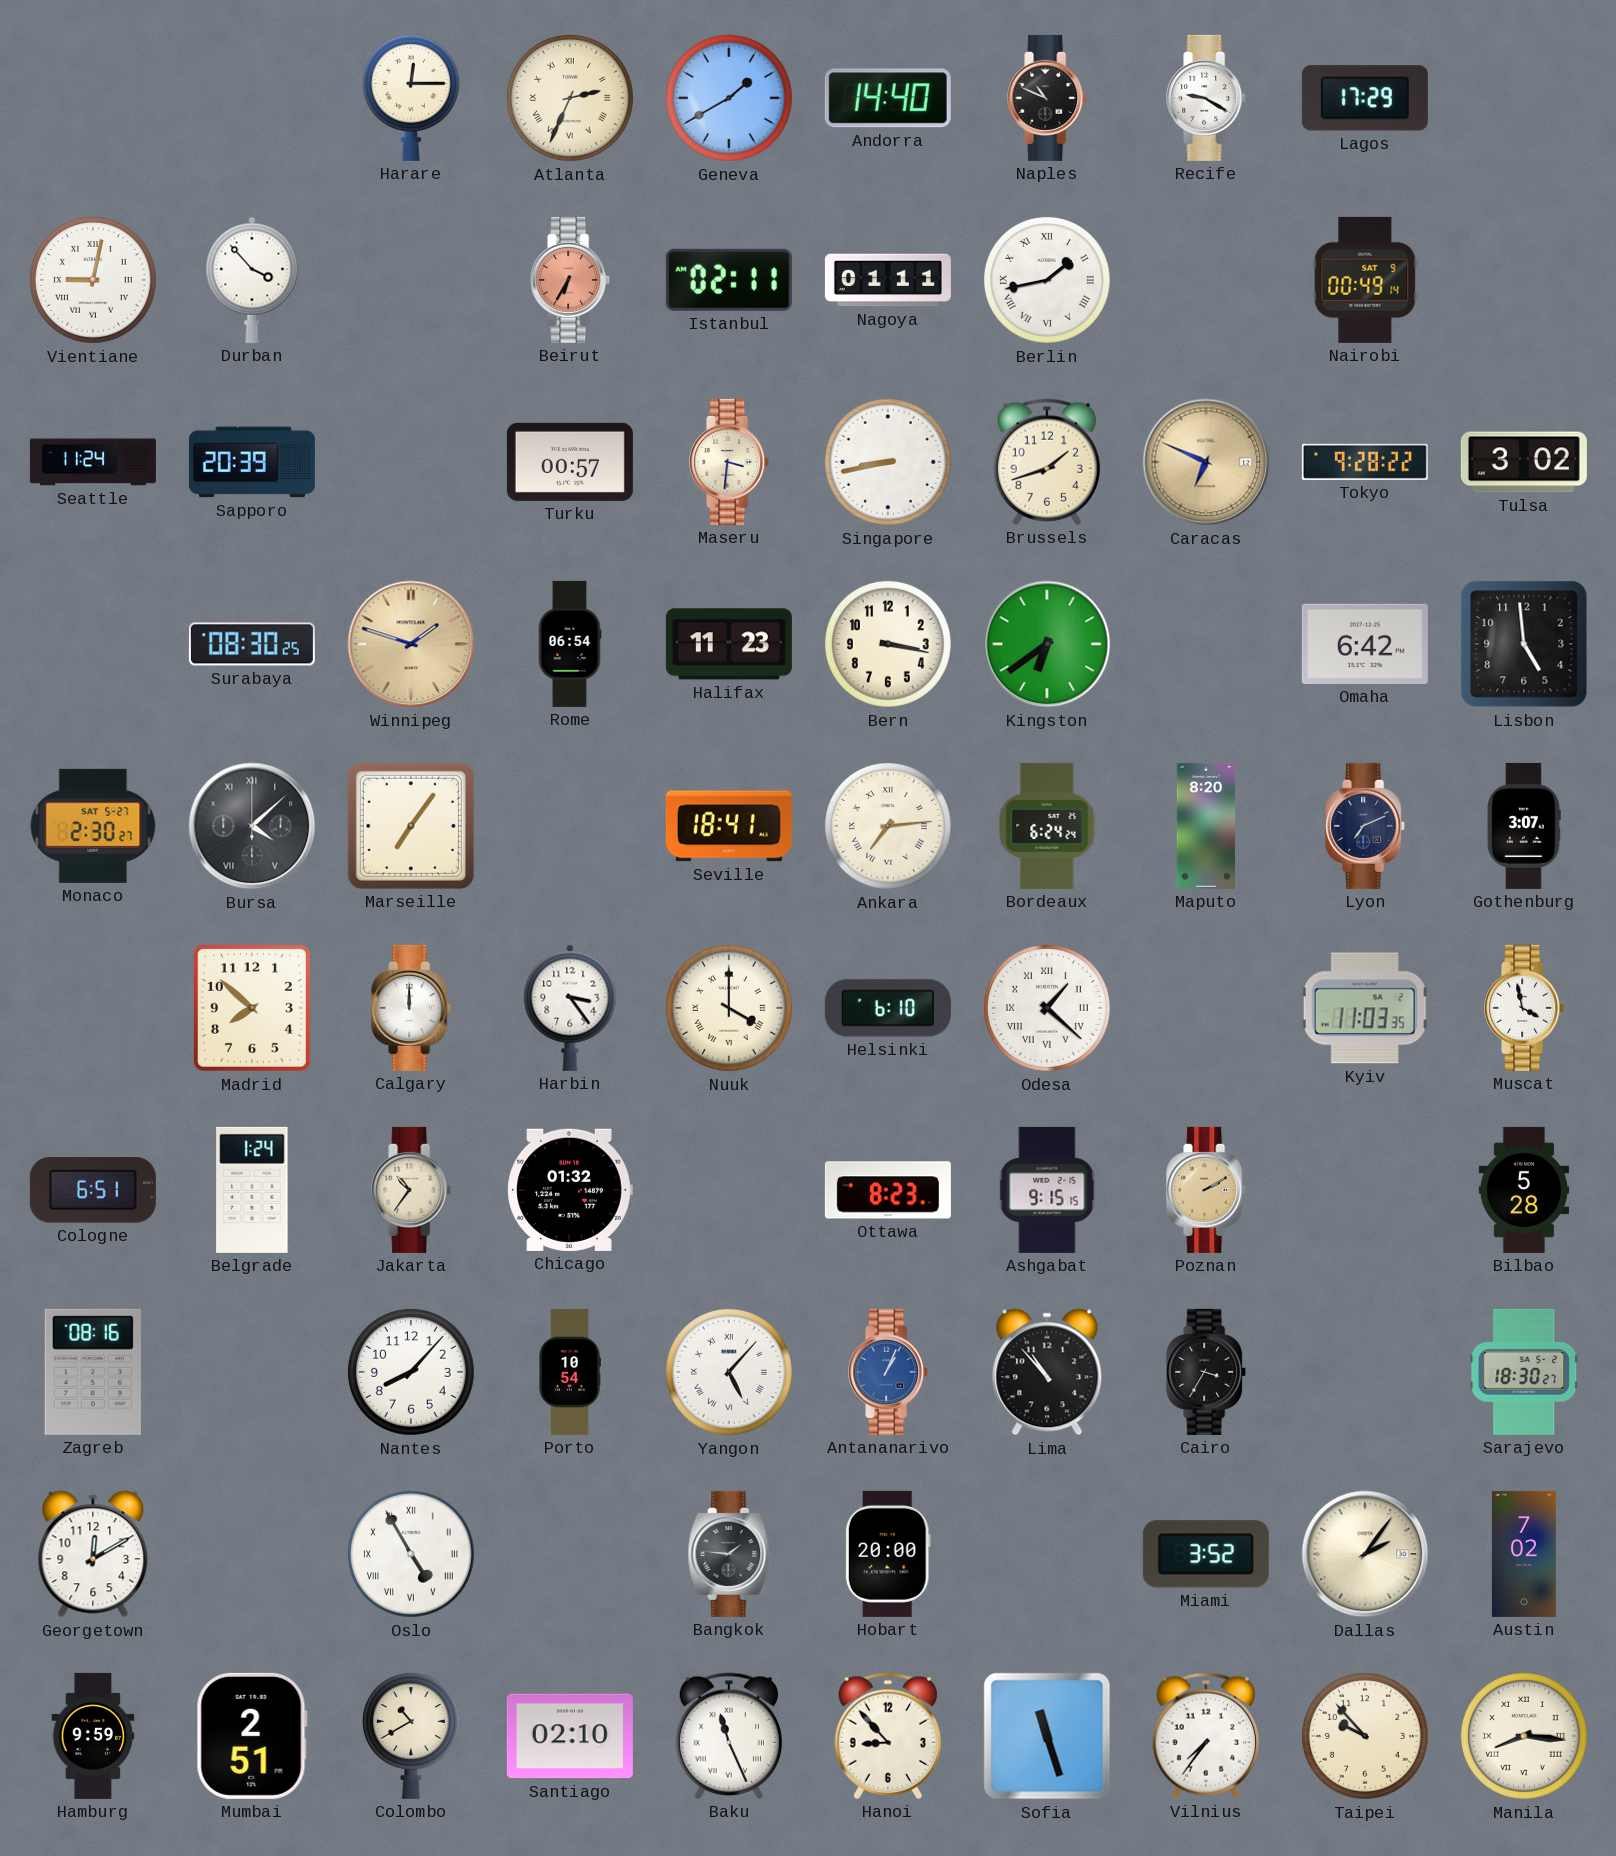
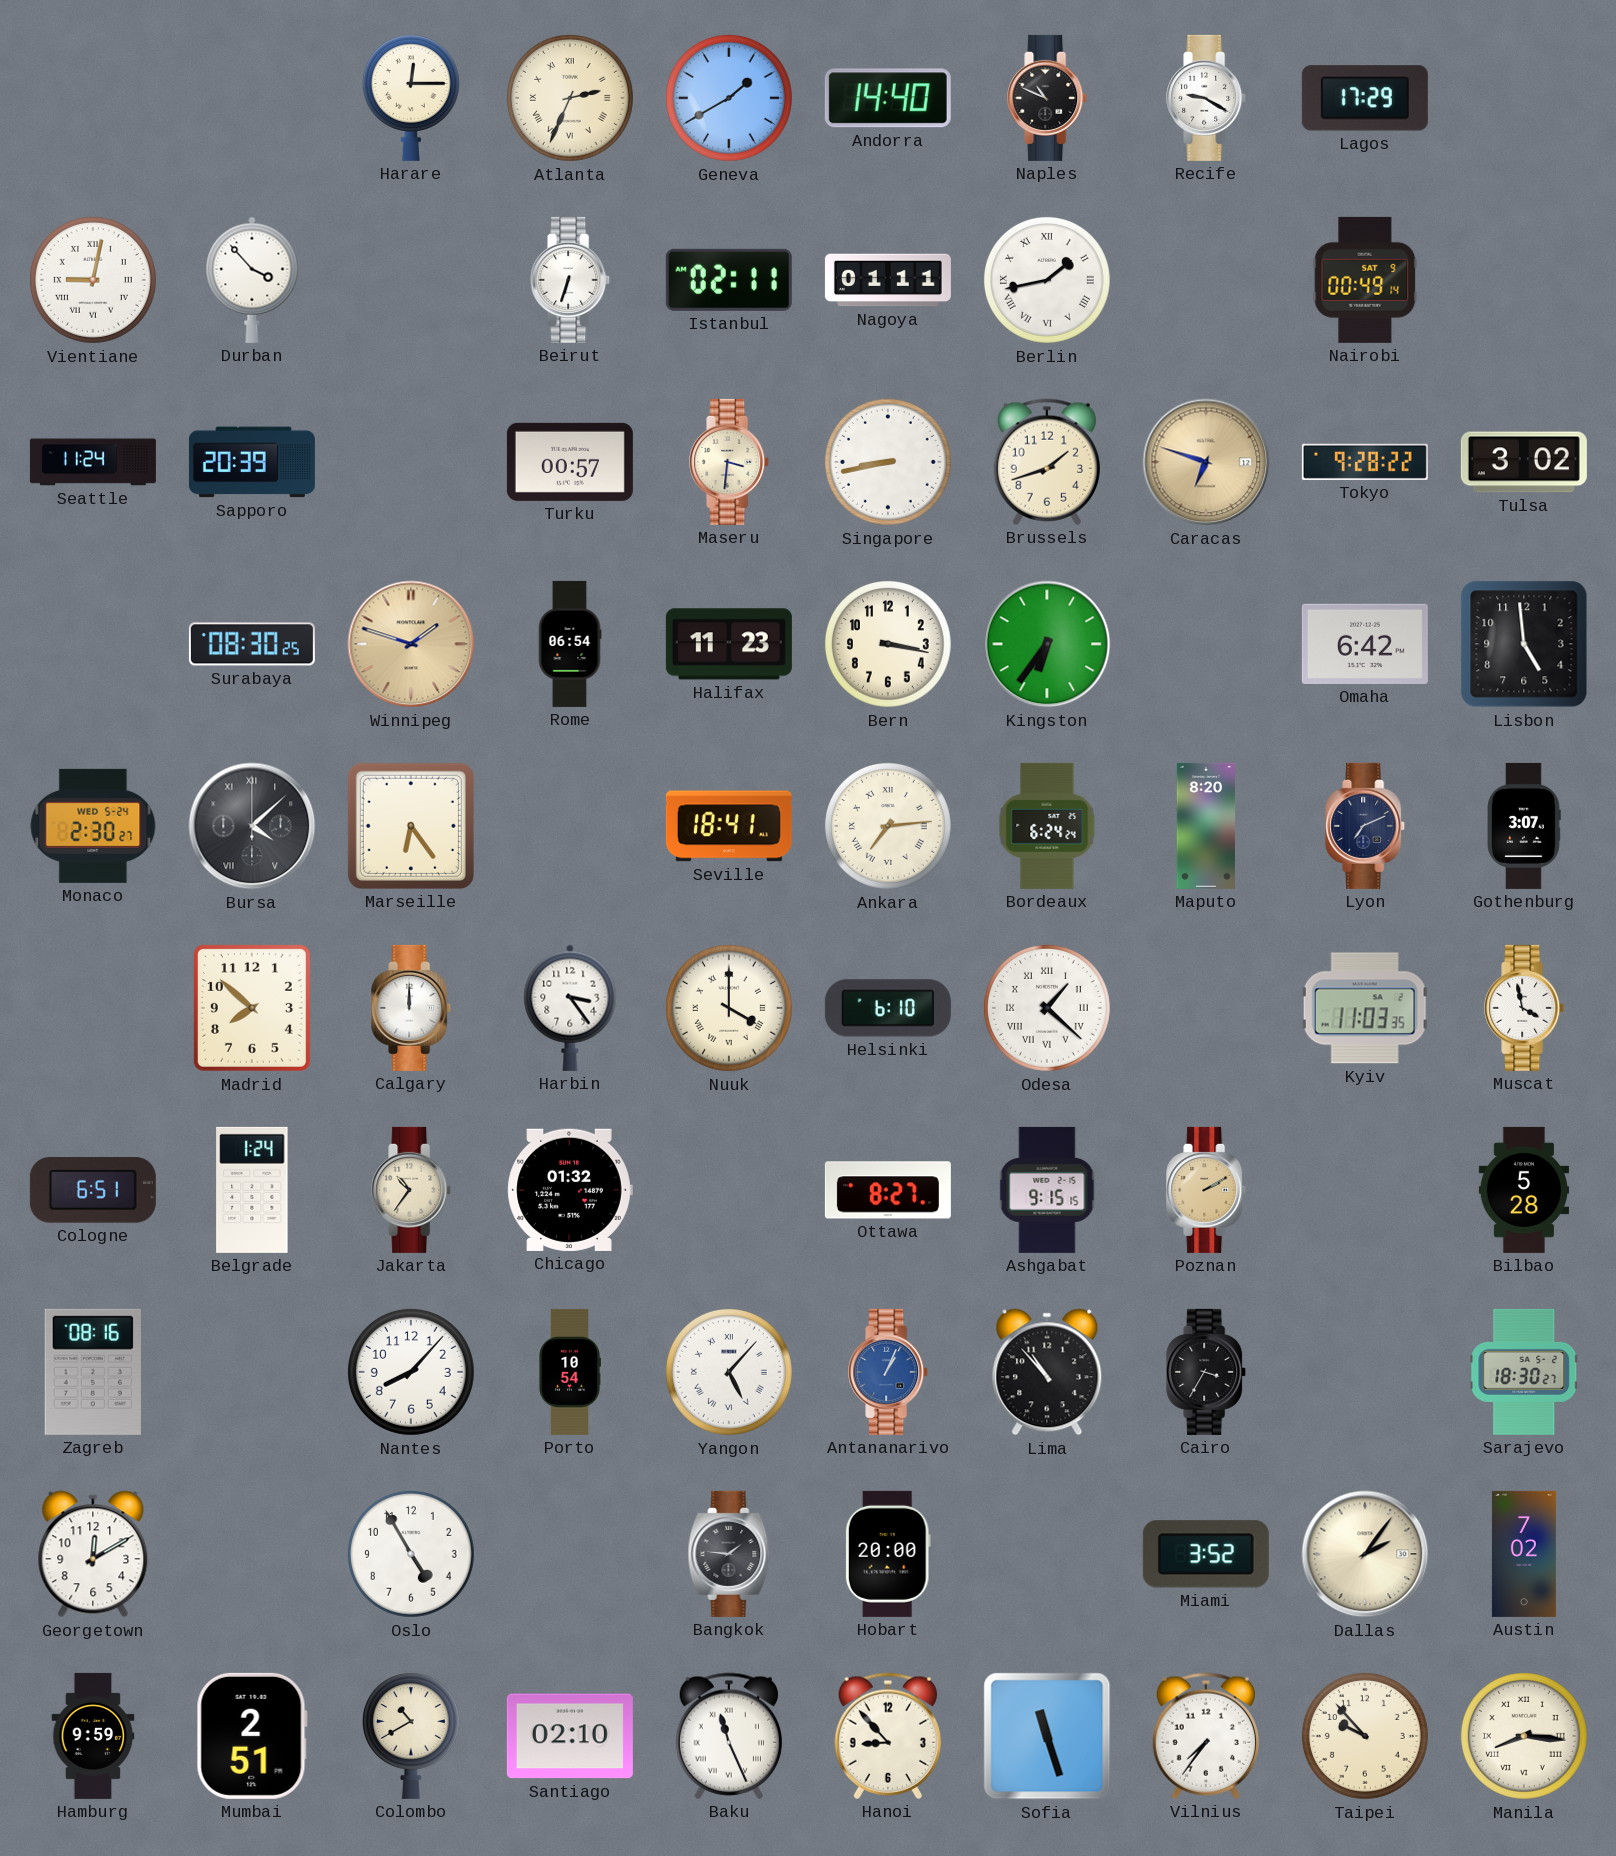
Beirut: 6:35 -> 6:33 (571, 280)
Beirut dial: salmon -> white (571, 280)
Caracas: 6:49 -> 6:48 (1206, 462)
Kingston: 6:39 -> 6:36 (1047, 644)
Monaco date: SAT 5-27 -> WED 5-24 (93, 826)
Marseille: 7:06 -> 6:24 (411, 826)
Ottawa: 8:23 -> 8:27 (888, 1190)
Oslo numerals: Roman -> Arabic (411, 1554)
